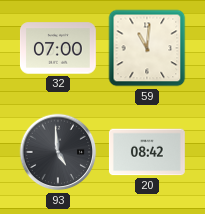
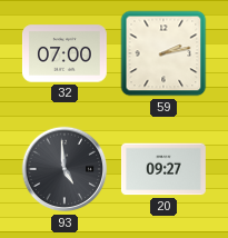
59: 11:01 -> 2:13 (163, 53)
20: 08:42 -> 09:27 (163, 169)
